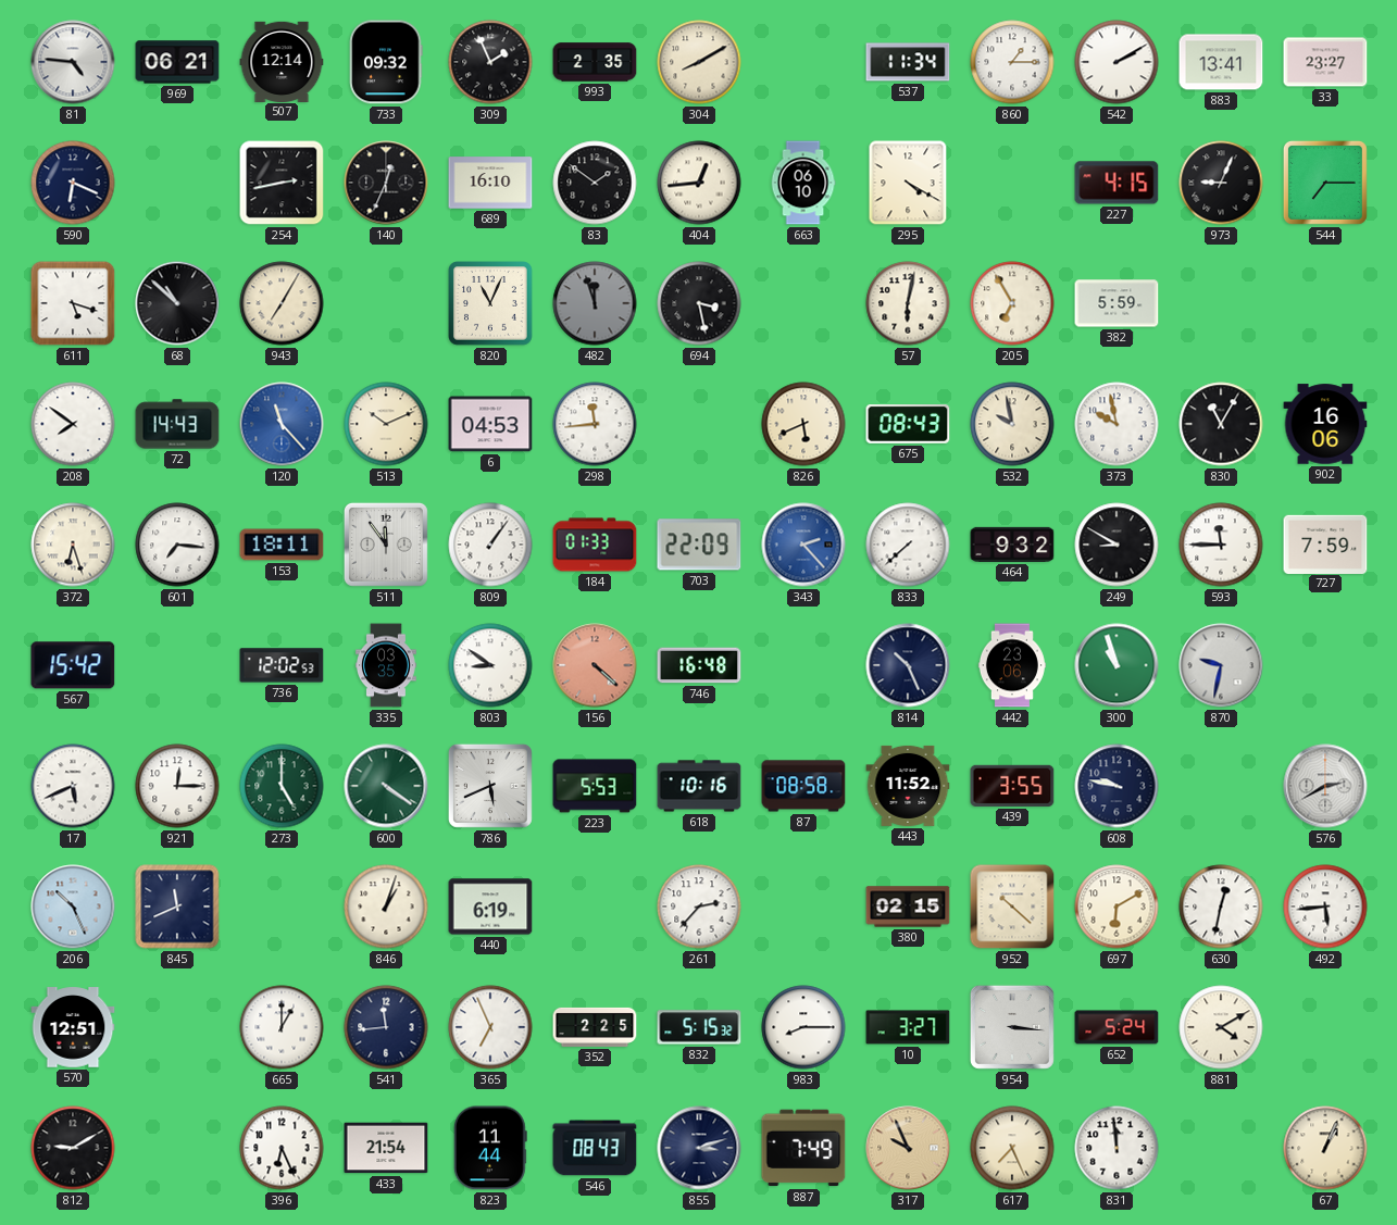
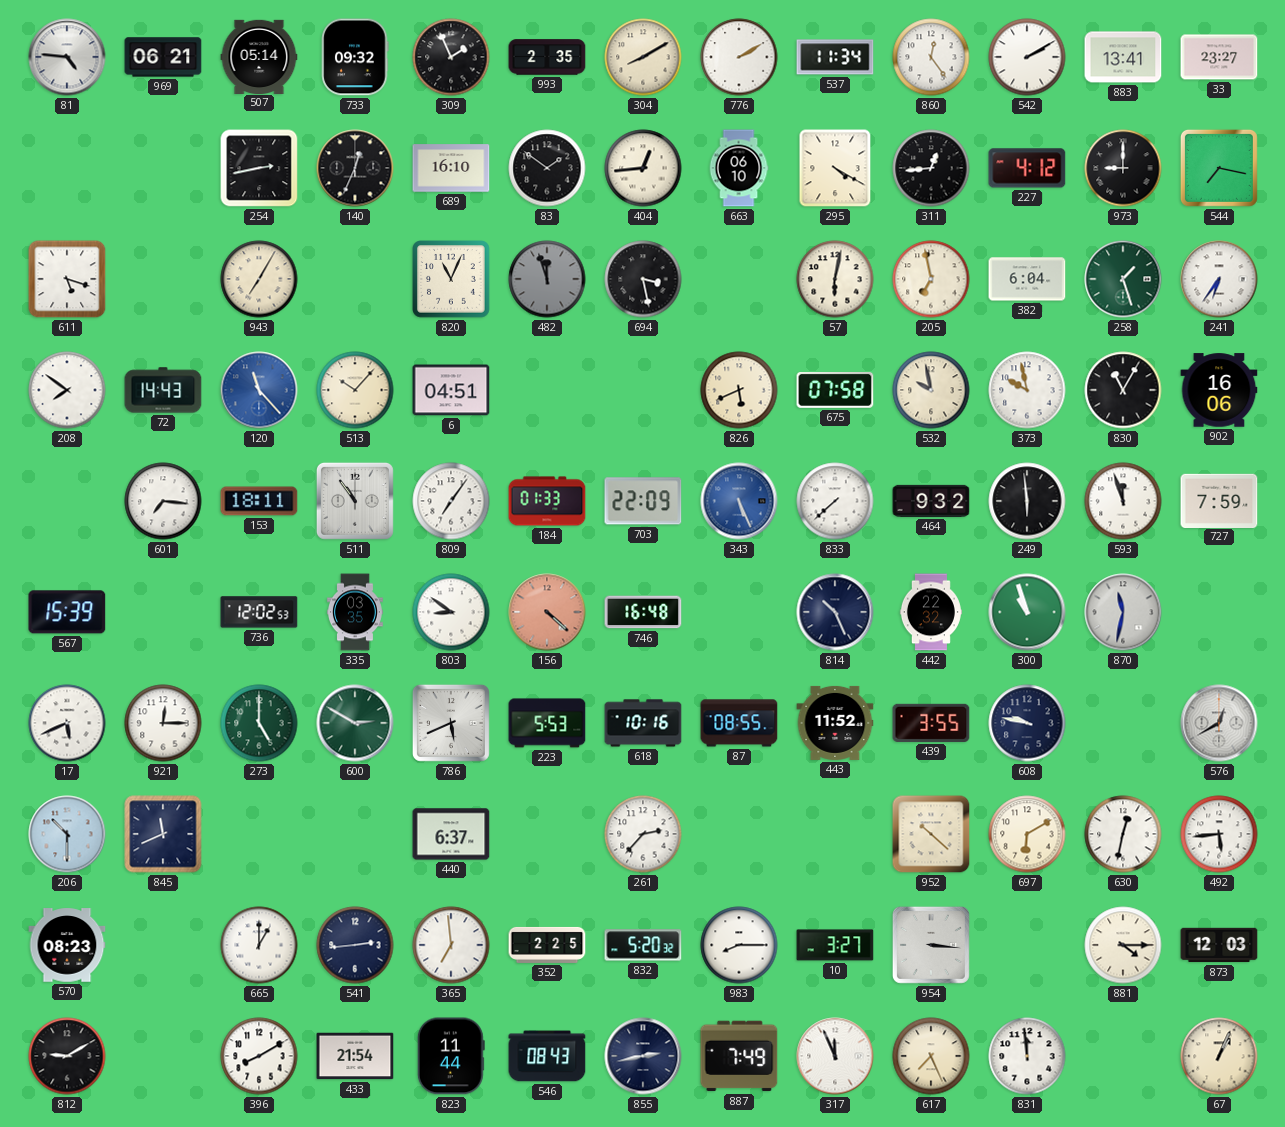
507: 12:14 -> 05:14 (259, 56)
776: none -> 2:10 (739, 57)
860: 1:15 -> 12:24 (931, 57)
590: 6:19 -> none (73, 183)
311: none -> 12:44 (931, 168)
227: 4:15 -> 4:12 (1027, 168)
973: 9:04 -> 9:00 (1123, 168)
544: 7:15 -> 7:17 (1219, 168)
68: 10:52 -> none (177, 303)
205: 6:55 -> 6:58 (931, 279)
382: 5:59 -> 6:04 (1027, 279)
258: none -> 1:27 (1123, 279)
241: none -> 6:36 (1219, 279)
513: 10:11 -> 10:07 (355, 390)
6: 04:53 -> 04:51 (451, 390)
298: 11:44 -> none (595, 424)
675: 08:43 -> 07:58 (835, 391)
372: 6:27 -> none (73, 545)
511: 11:54 -> 10:54 (355, 501)
809: 1:06 -> 7:06 (451, 501)
343: 2:23 -> 5:26 (739, 501)
249: 8:50 -> 5:59 (1027, 501)
593: 11:45 -> 11:57 (1123, 501)
567: 15:42 -> 15:39 (67, 612)
442: 23:06 -> 22:32 (931, 612)
870: 9:32 -> 11:32 (1123, 612)
600: 4:21 -> 2:50 (355, 723)
87: 08:58 -> 08:55 (739, 723)
576: 2:40 -> 12:40 (1219, 723)
206: 10:26 -> 10:30 (67, 834)
846: 1:03 -> none (386, 907)
440: 6:19 -> 6:37 (451, 834)
380: 02:15 -> none (908, 907)
570: 12:51 -> 08:23 (67, 945)
541: 11:44 -> 2:44 (355, 945)
365: 6:56 -> 6:59 (451, 945)
832: 5:15 -> 5:20 (643, 945)
652: 5:24 -> none (1117, 1027)
881: 4:10 -> 4:15 (1123, 945)
873: none -> 12:03 (1219, 945)
396: 6:26 -> 8:10 (259, 1056)
855: 3:12 -> 2:43 (643, 1056)
317: 9:56 -> 11:56 (835, 1056)
317 dial: champagne -> white (835, 1056)
